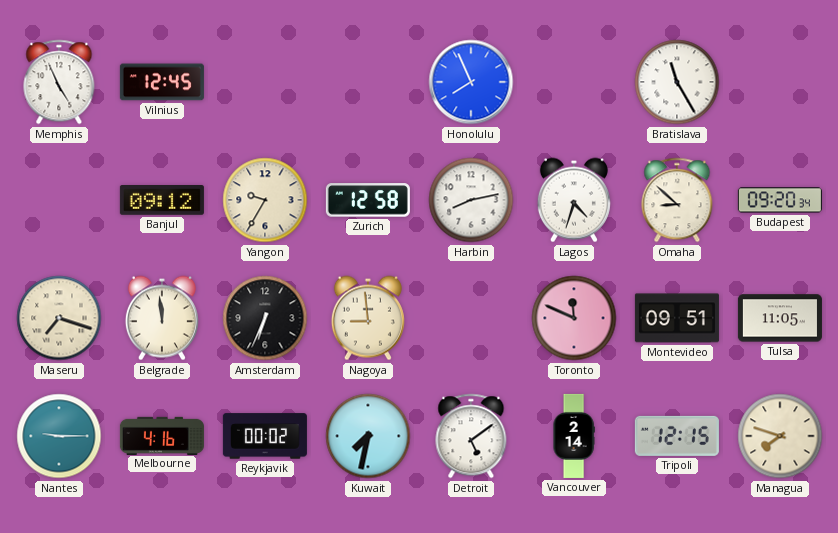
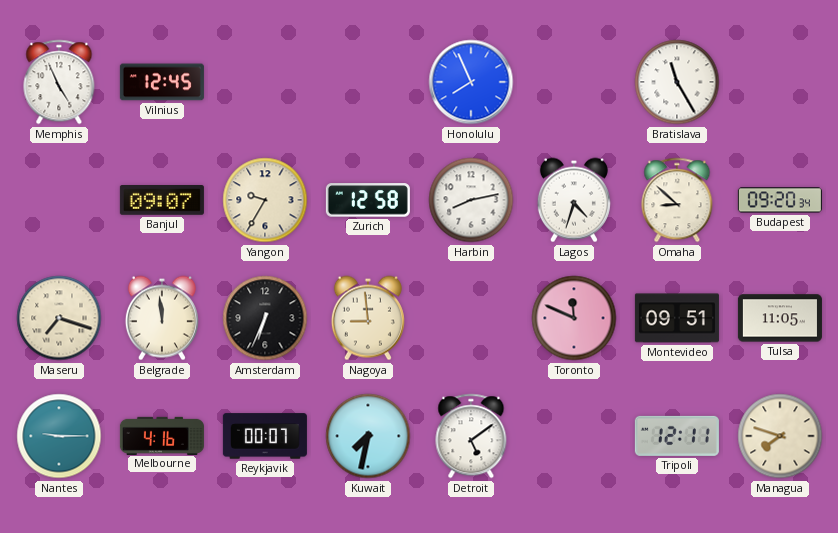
Banjul: 09:12 -> 09:07 (162, 201)
Reykjavik: 00:02 -> 00:07 (265, 436)
Vancouver: 2:14 -> none (574, 436)
Tripoli: 12:15 -> 12:11 (677, 436)
